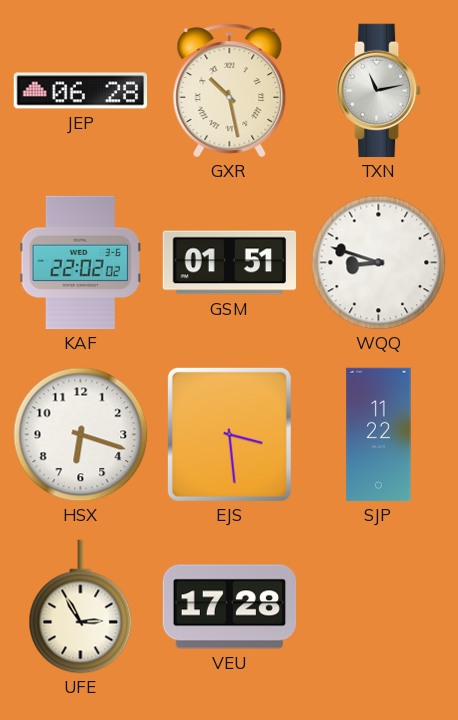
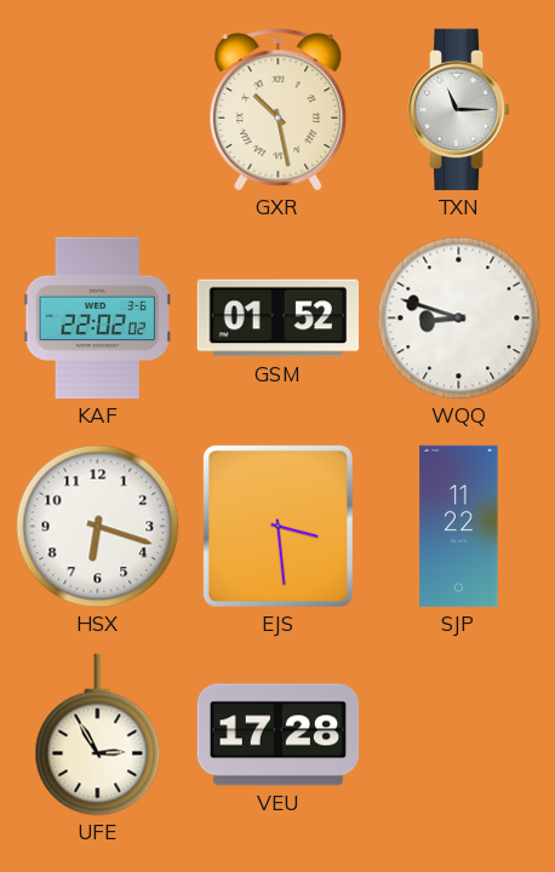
JEP: 06:28 -> none (81, 91)
TXN: 11:13 -> 11:15 (459, 110)
GSM: 01:51 -> 01:52 (279, 319)
